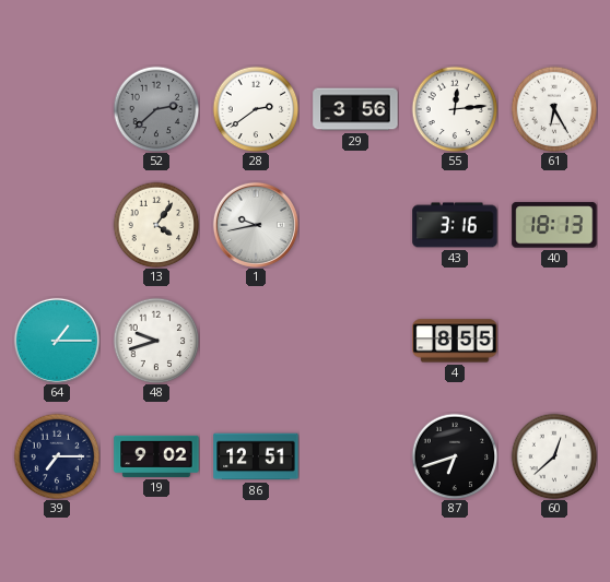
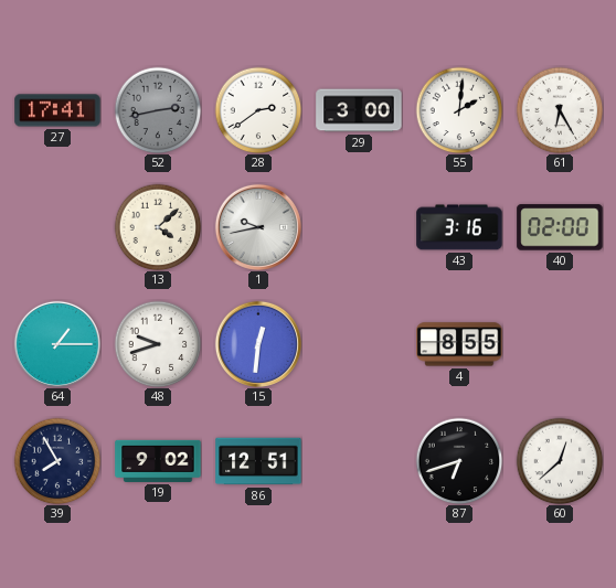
27: none -> 17:41 (57, 110)
52: 2:38 -> 2:43 (158, 110)
29: 3:56 -> 3:00 (359, 110)
55: 12:14 -> 2:01 (459, 110)
13: 4:06 -> 4:08 (158, 227)
40: 18:13 -> 02:00 (560, 227)
15: none -> 12:31 (258, 344)
39: 7:15 -> 7:55 (57, 461)
